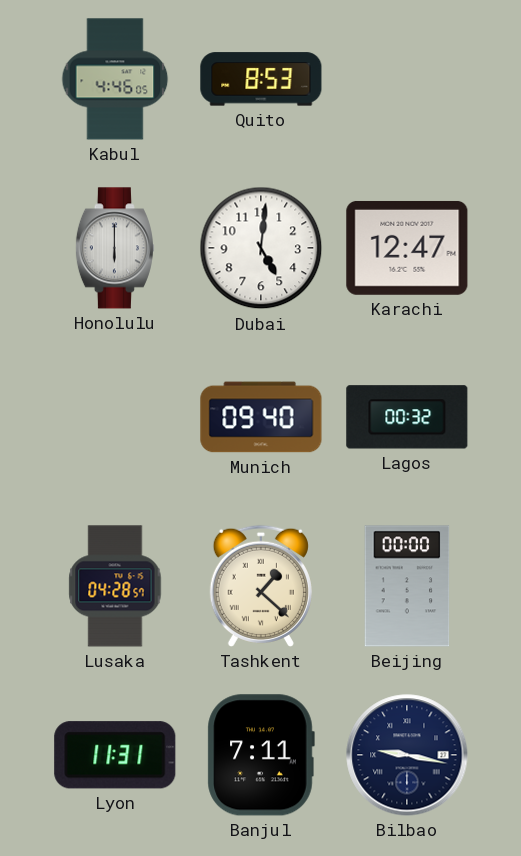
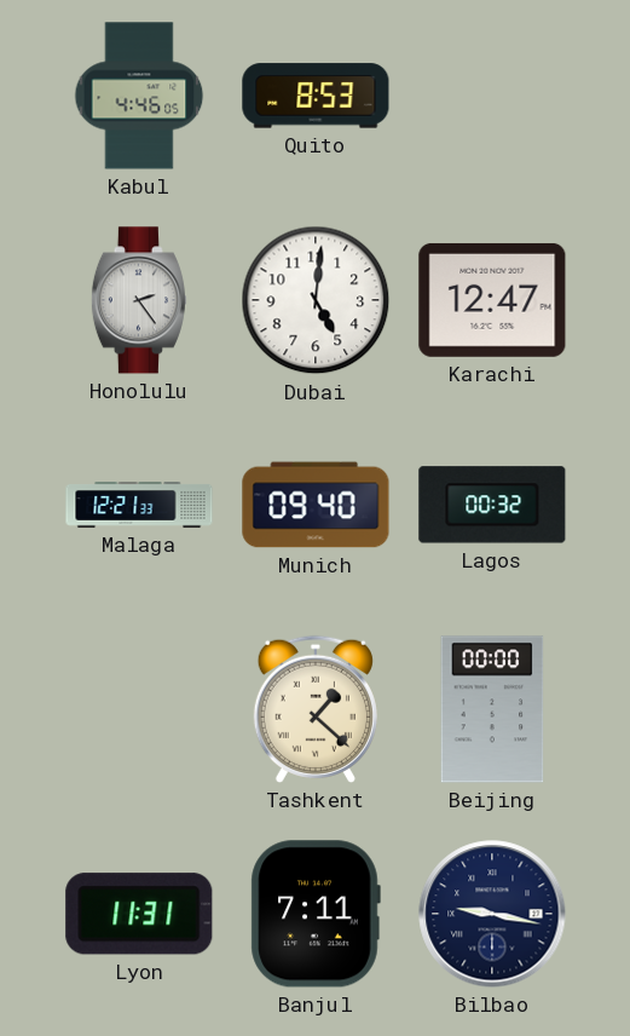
Honolulu: 6:00 -> 2:24 (139, 300)
Malaga: none -> 12:21 (139, 505)
Lusaka: 04:28 -> none (115, 586)
